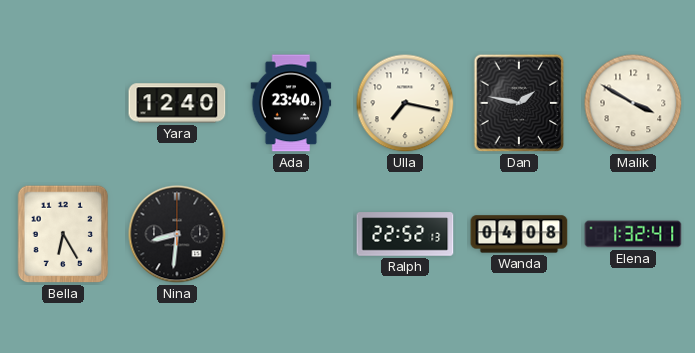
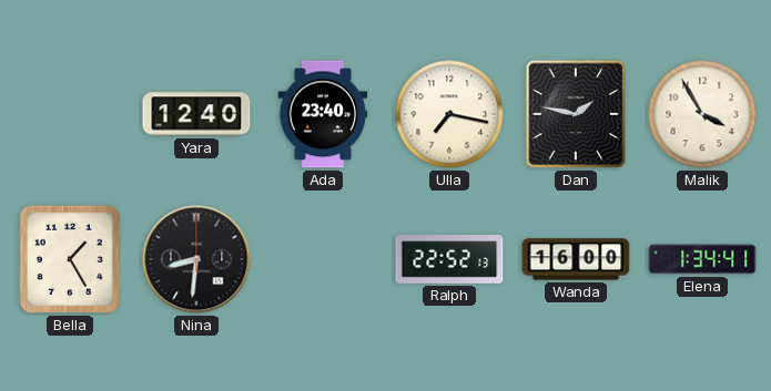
Malik: 3:50 -> 3:55 (702, 114)
Bella: 6:25 -> 1:25 (70, 259)
Wanda: 04:08 -> 16:00 (576, 259)
Elena: 1:32 -> 1:34 (702, 259)
